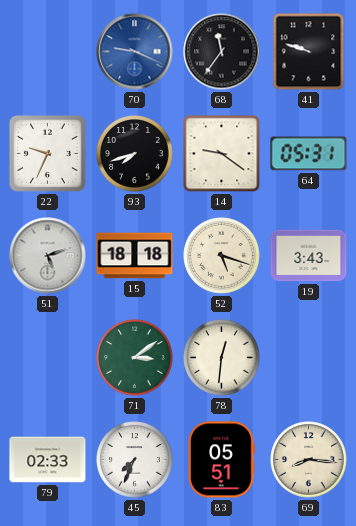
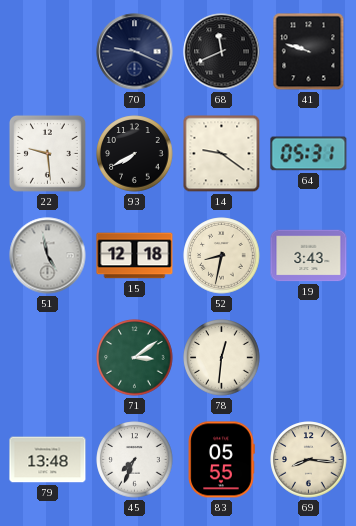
70 dial: blue -> navy (135, 52)
68: 11:36 -> 11:41 (222, 52)
22: 9:34 -> 9:29 (47, 153)
93: 7:42 -> 7:40 (135, 154)
51: 5:12 -> 4:58 (48, 256)
15: 18:18 -> 12:18 (135, 256)
52: 5:18 -> 8:32 (222, 256)
79: 02:33 -> 13:48 (48, 460)
83: 05:51 -> 05:55 (221, 460)
